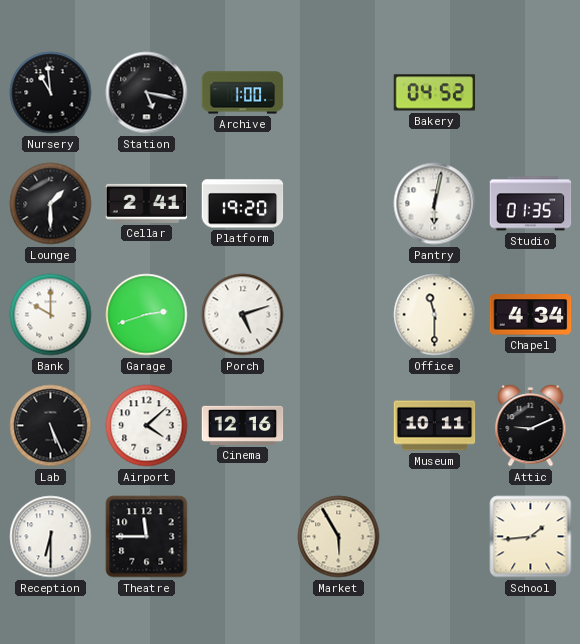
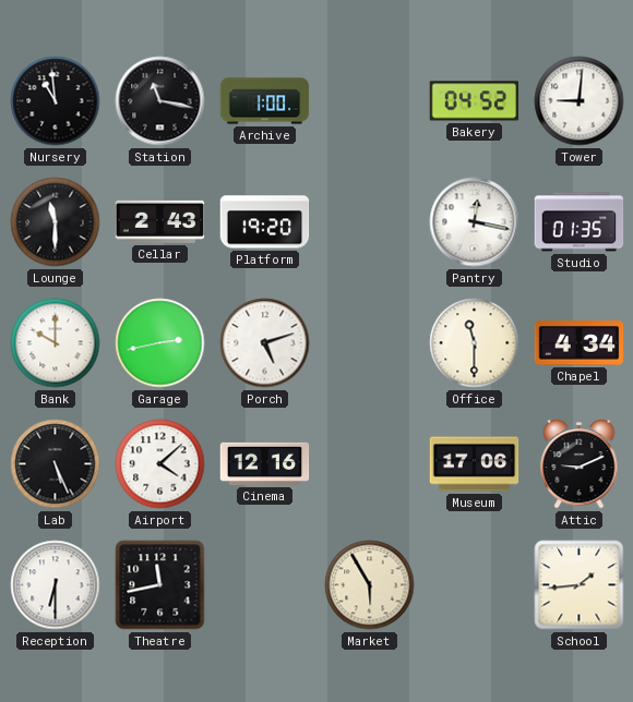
Station: 5:17 -> 11:17 (160, 101)
Tower: none -> 9:01 (580, 101)
Lounge: 1:30 -> 11:30 (56, 222)
Cellar: 2:41 -> 2:43 (160, 221)
Pantry: 6:02 -> 12:17 (475, 222)
Garage: 2:42 -> 2:43 (160, 343)
Museum: 10:11 -> 17:06 (475, 464)
Theatre: 11:45 -> 11:43 (160, 585)
